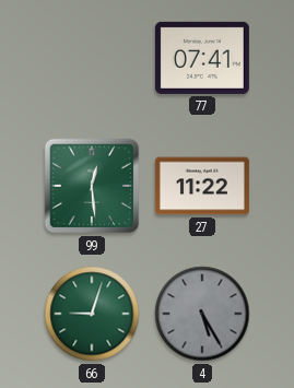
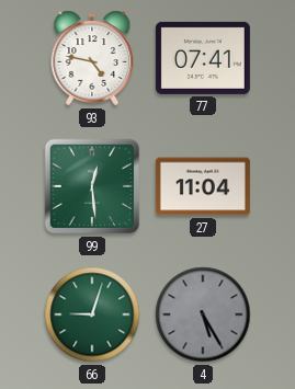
93: none -> 4:47 (92, 58)
27: 11:22 -> 11:04 (203, 186)
